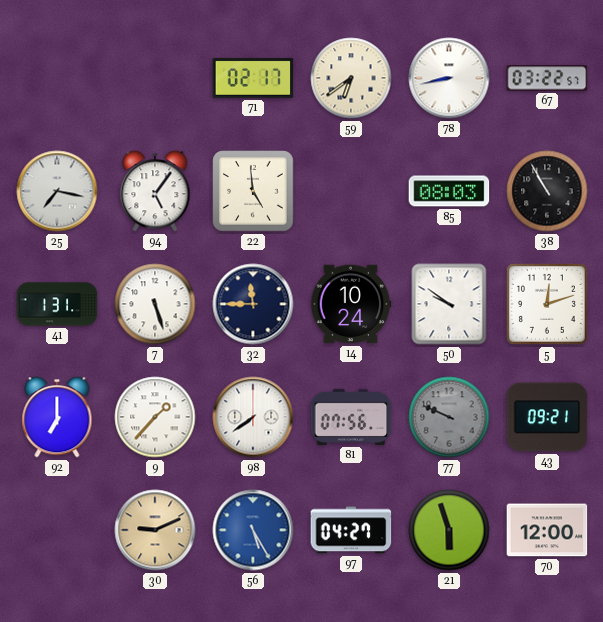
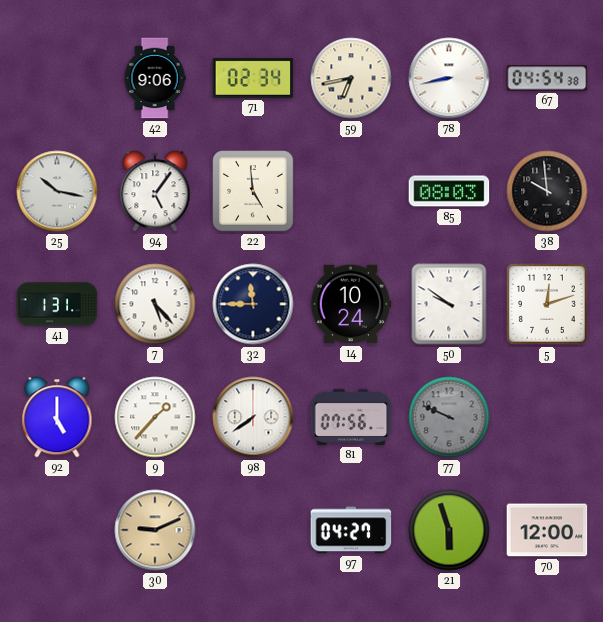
42: none -> 9:06 (155, 78)
71: 02:17 -> 02:34 (253, 78)
59: 6:39 -> 6:43 (351, 78)
67: 03:22 -> 04:54 (547, 78)
25: 7:17 -> 10:17 (57, 191)
38: 10:55 -> 9:59 (547, 191)
7: 5:27 -> 5:23 (155, 304)
92: 7:00 -> 5:00 (57, 417)
43: 09:21 -> none (547, 417)
56: 5:25 -> none (253, 530)
